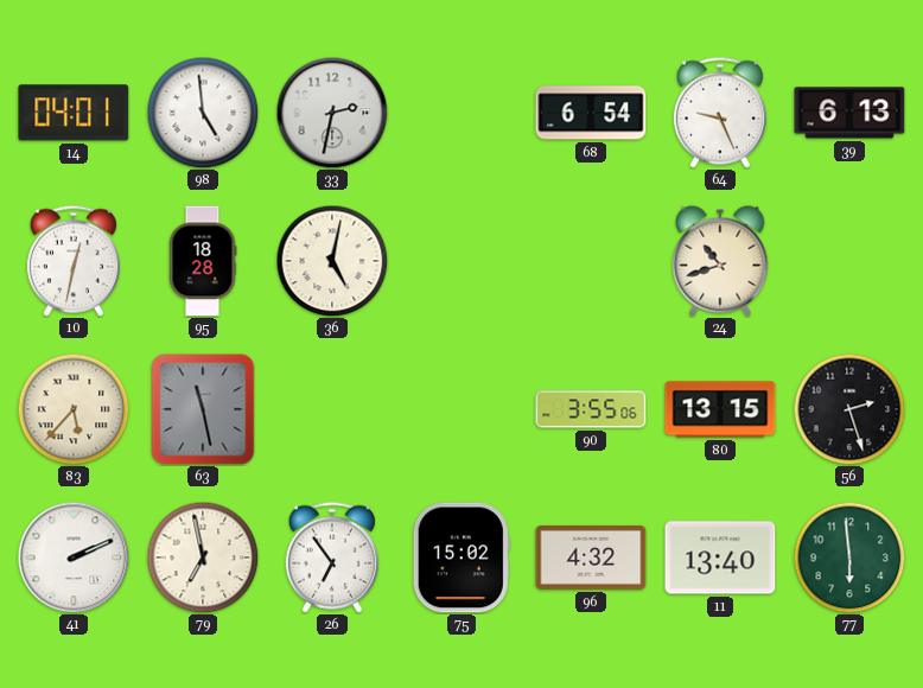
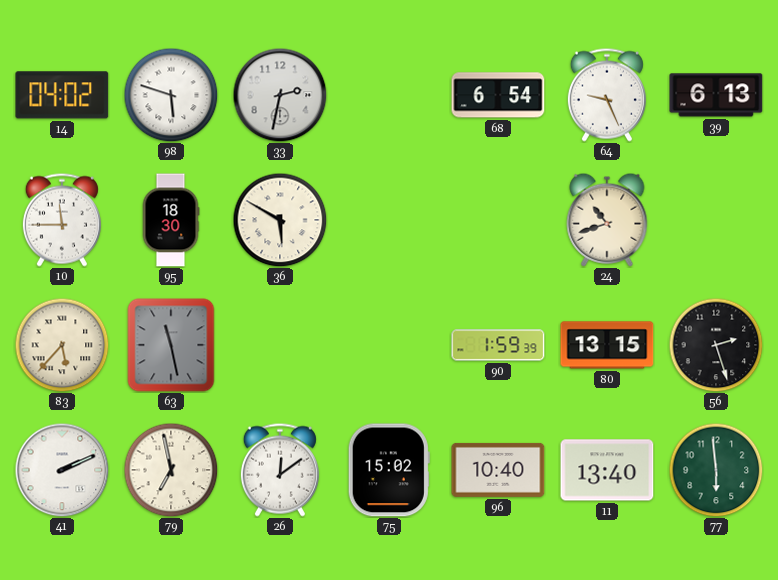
14: 04:01 -> 04:02 (62, 95)
98: 4:59 -> 5:48 (171, 95)
10: 12:32 -> 11:45 (62, 220)
95: 18:28 -> 18:30 (171, 220)
36: 5:02 -> 5:50 (280, 220)
90: 3:55 -> 1:59 (498, 345)
26: 6:54 -> 12:09 (280, 470)
96: 4:32 -> 10:40 (498, 470)
